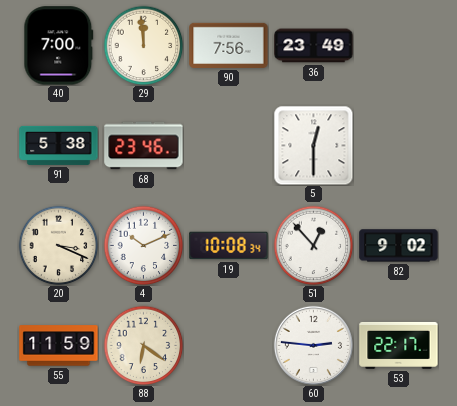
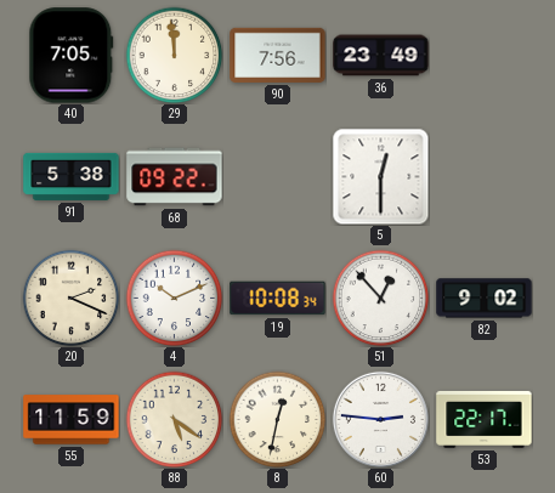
40: 7:00 -> 7:05 (72, 56)
68: 23:46 -> 09:22 (175, 177)
20: 3:19 -> 2:19 (70, 297)
88: 6:21 -> 5:21 (174, 419)
8: none -> 12:32 (277, 419)
